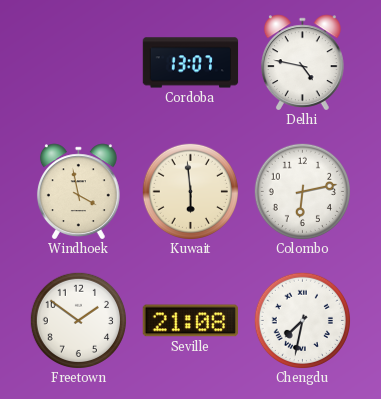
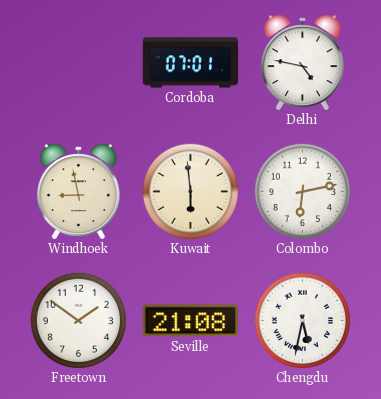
Cordoba: 13:07 -> 07:01 (191, 63)
Windhoek: 3:58 -> 8:58 (78, 191)
Chengdu: 7:32 -> 5:32 (302, 320)
